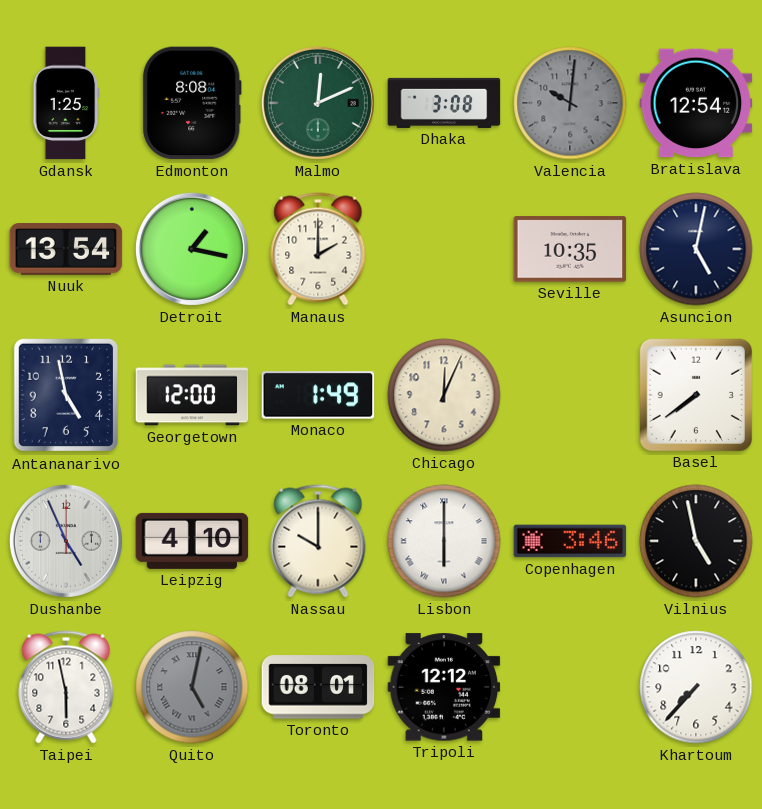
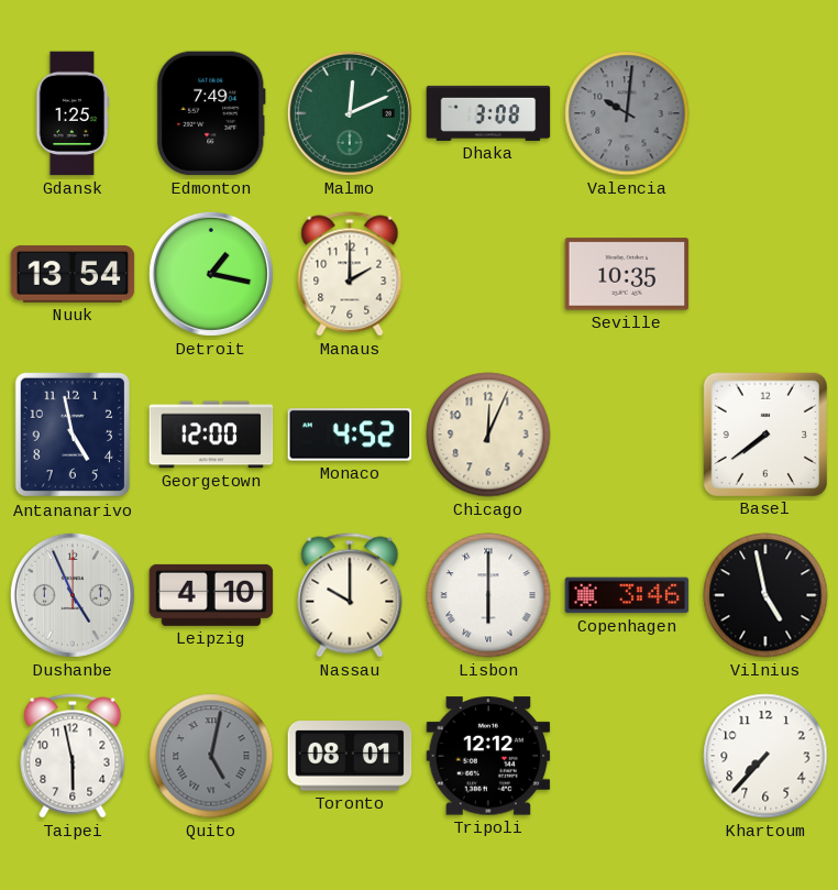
Edmonton: 8:08 -> 7:49 (211, 113)
Bratislava: 12:54 -> none (696, 103)
Asuncion: 5:02 -> none (696, 249)
Monaco: 1:49 -> 4:52 (350, 435)
